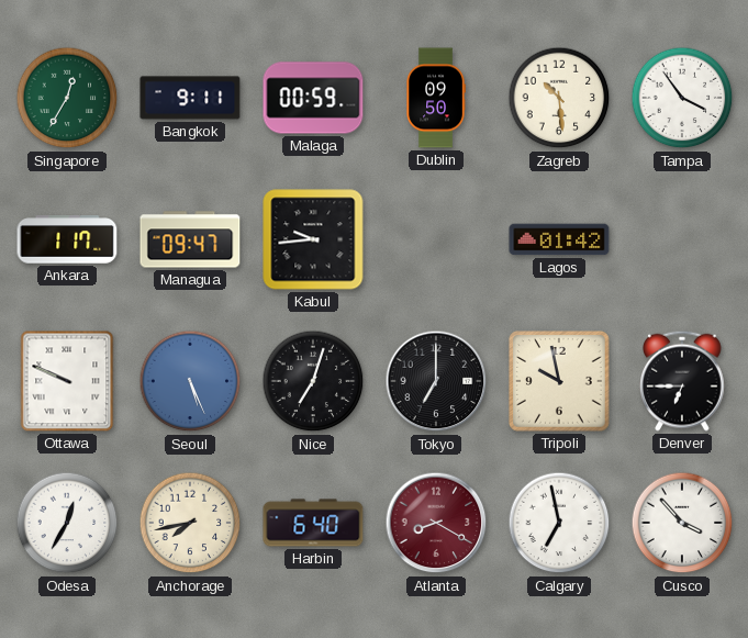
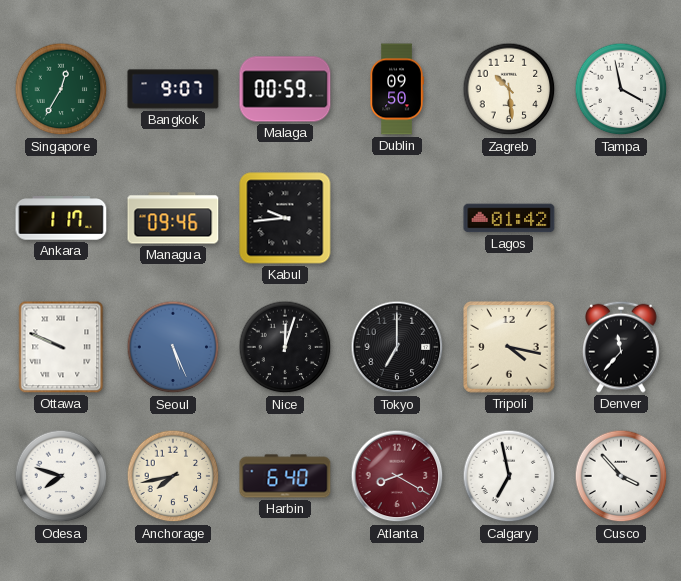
Bangkok: 9:11 -> 9:07 (173, 89)
Tampa: 3:54 -> 3:58 (621, 89)
Managua: 09:47 -> 09:46 (173, 218)
Nice: 7:03 -> 12:03 (285, 347)
Tripoli: 9:58 -> 4:17 (510, 348)
Denver: 6:45 -> 11:37 (622, 347)
Odesa: 12:35 -> 7:48 (61, 476)
